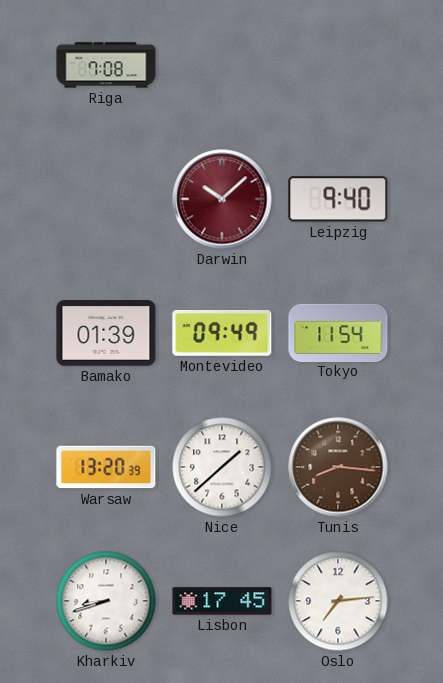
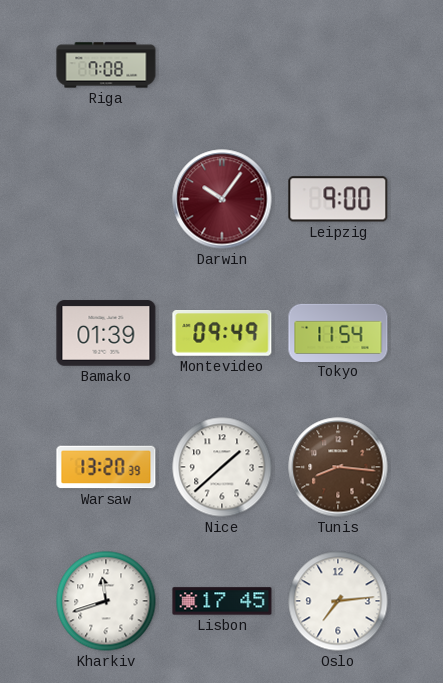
Darwin: 10:08 -> 10:06 (222, 199)
Leipzig: 9:40 -> 9:00 (338, 199)
Kharkiv: 8:42 -> 11:42 (106, 601)
